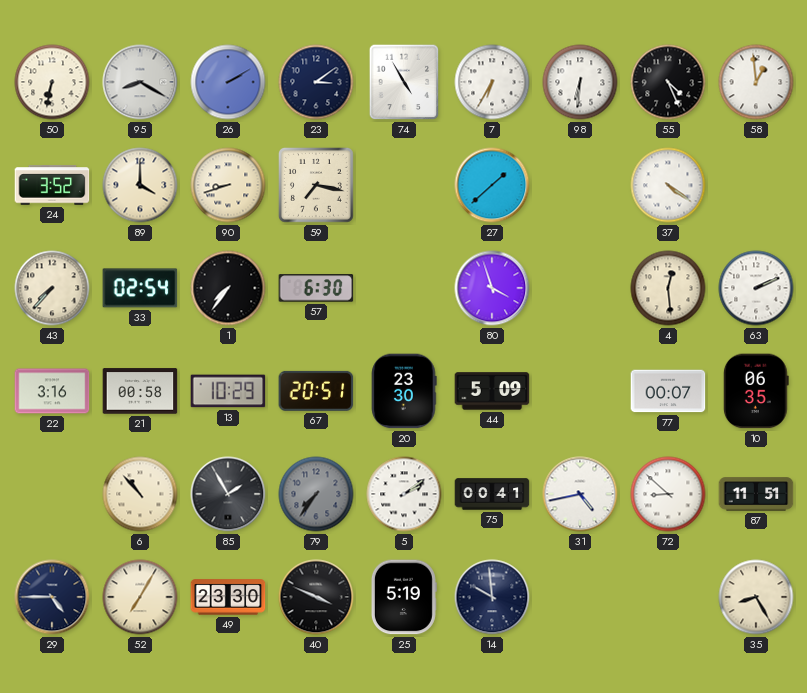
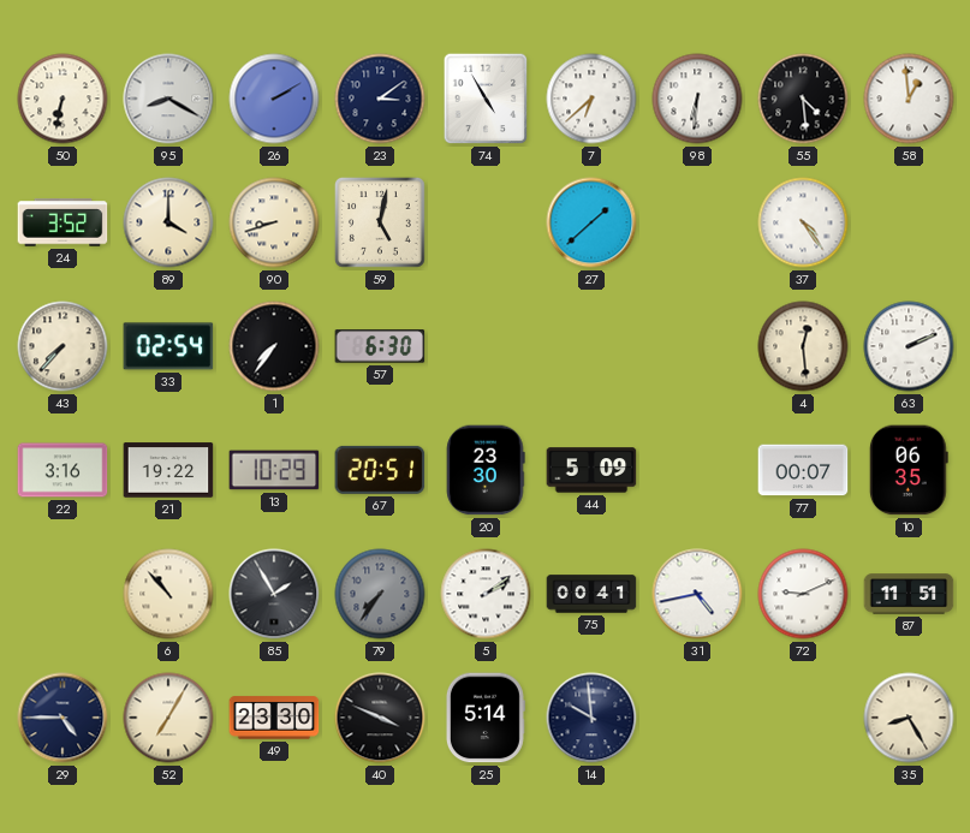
7: 6:35 -> 6:38 (591, 99)
55: 4:26 -> 4:29 (803, 99)
59: 7:17 -> 5:02 (380, 222)
37: 4:21 -> 4:24 (803, 222)
80: 3:57 -> none (492, 288)
21: 00:58 -> 19:22 (168, 470)
72: 8:52 -> 9:11 (803, 594)
25: 5:19 -> 5:14 (484, 718)
